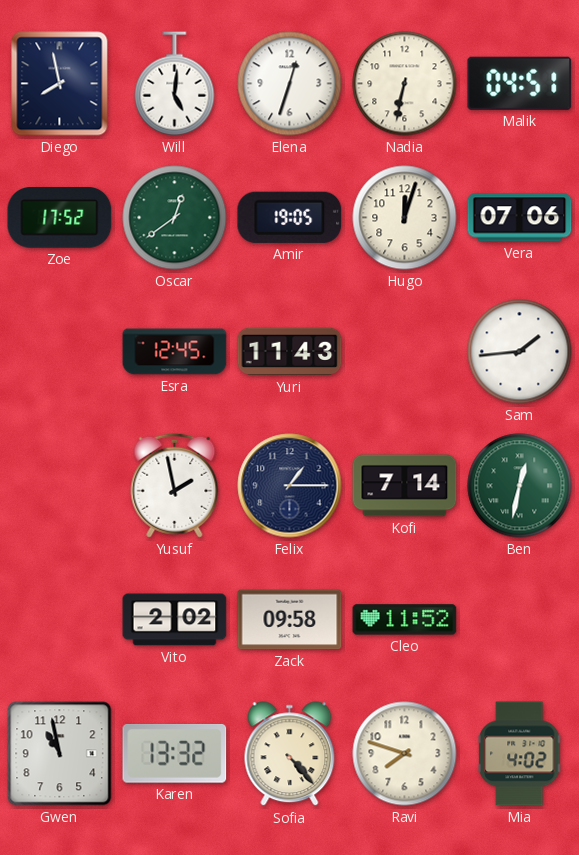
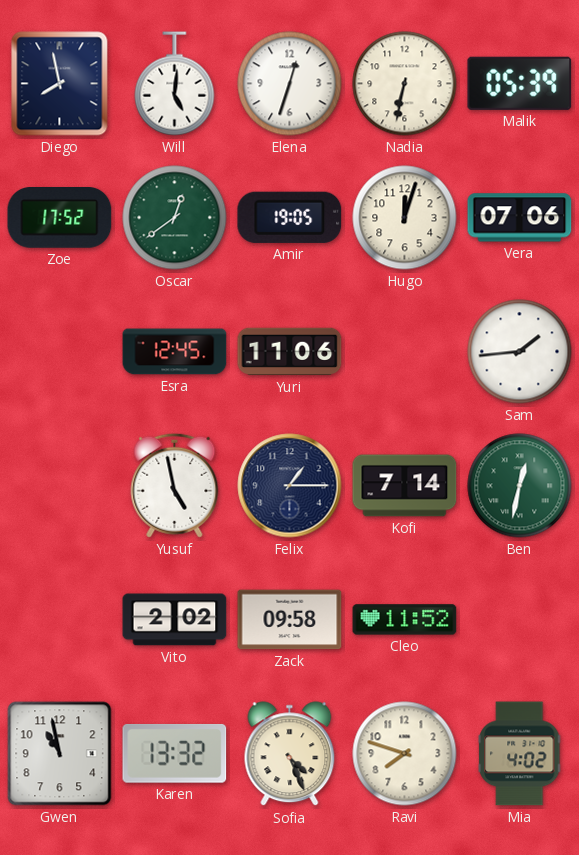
Malik: 04:51 -> 05:39 (520, 83)
Yuri: 11:43 -> 11:06 (290, 352)
Yusuf: 1:58 -> 4:58 (175, 485)
Sofia: 4:23 -> 4:26 (290, 754)
